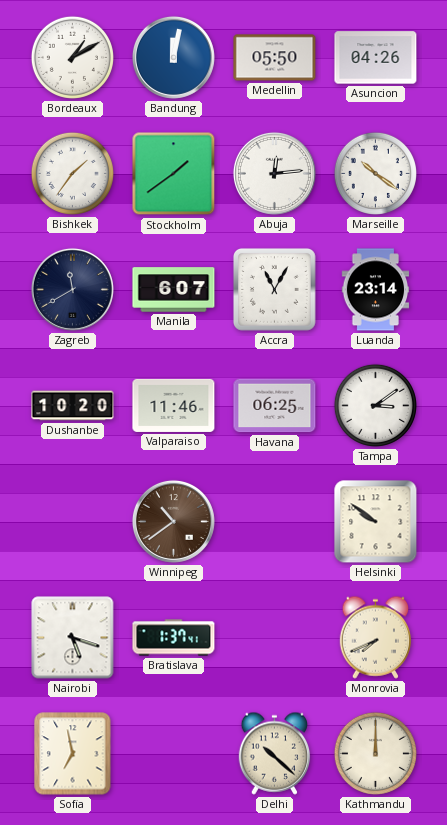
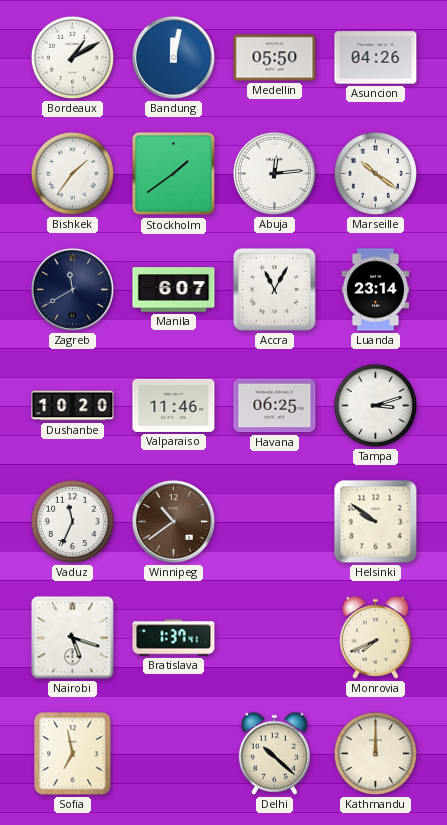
Tampa: 3:09 -> 3:12 (375, 405)
Vaduz: none -> 11:34 (72, 521)
